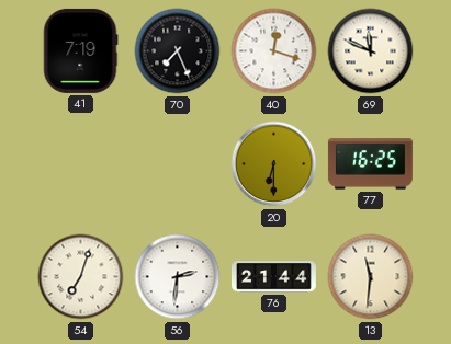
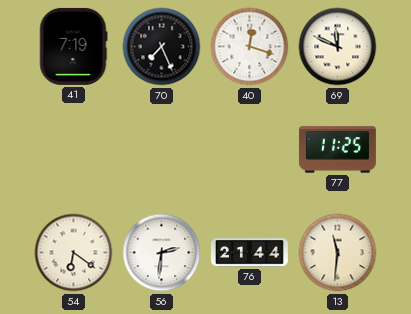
20: 6:30 -> none (274, 164)
77: 16:25 -> 11:25 (337, 150)
54: 7:03 -> 6:21 (74, 253)
